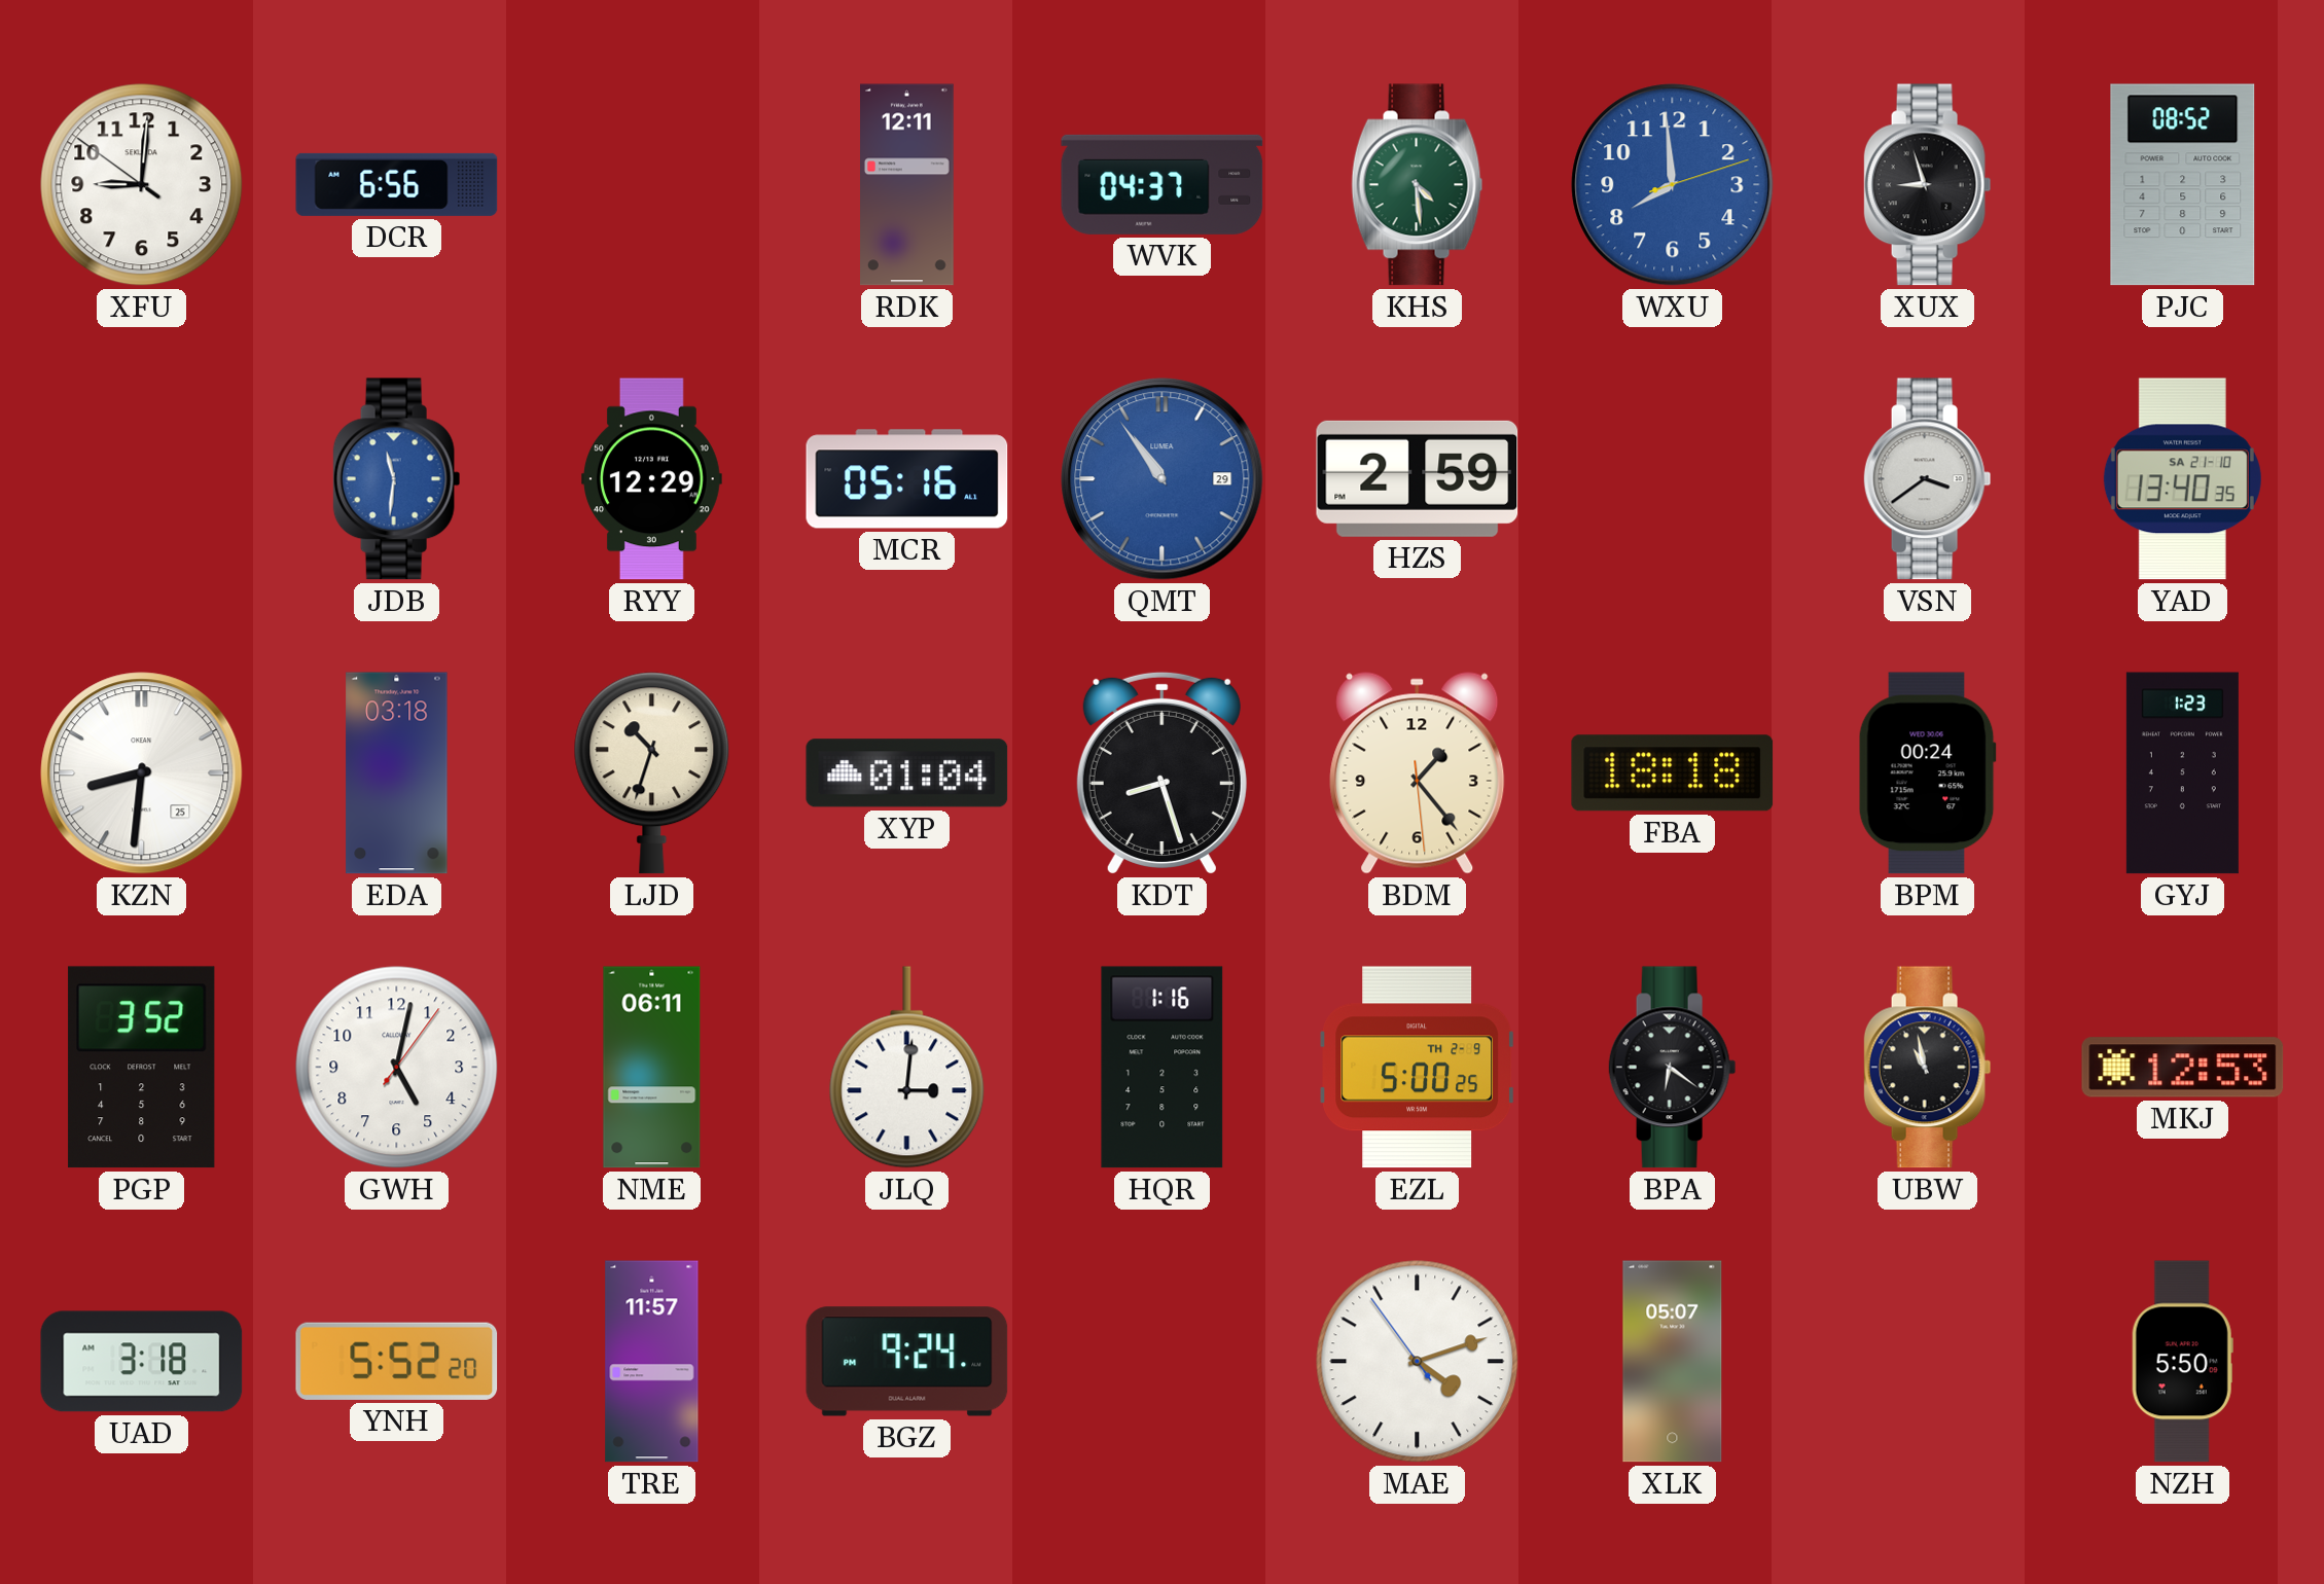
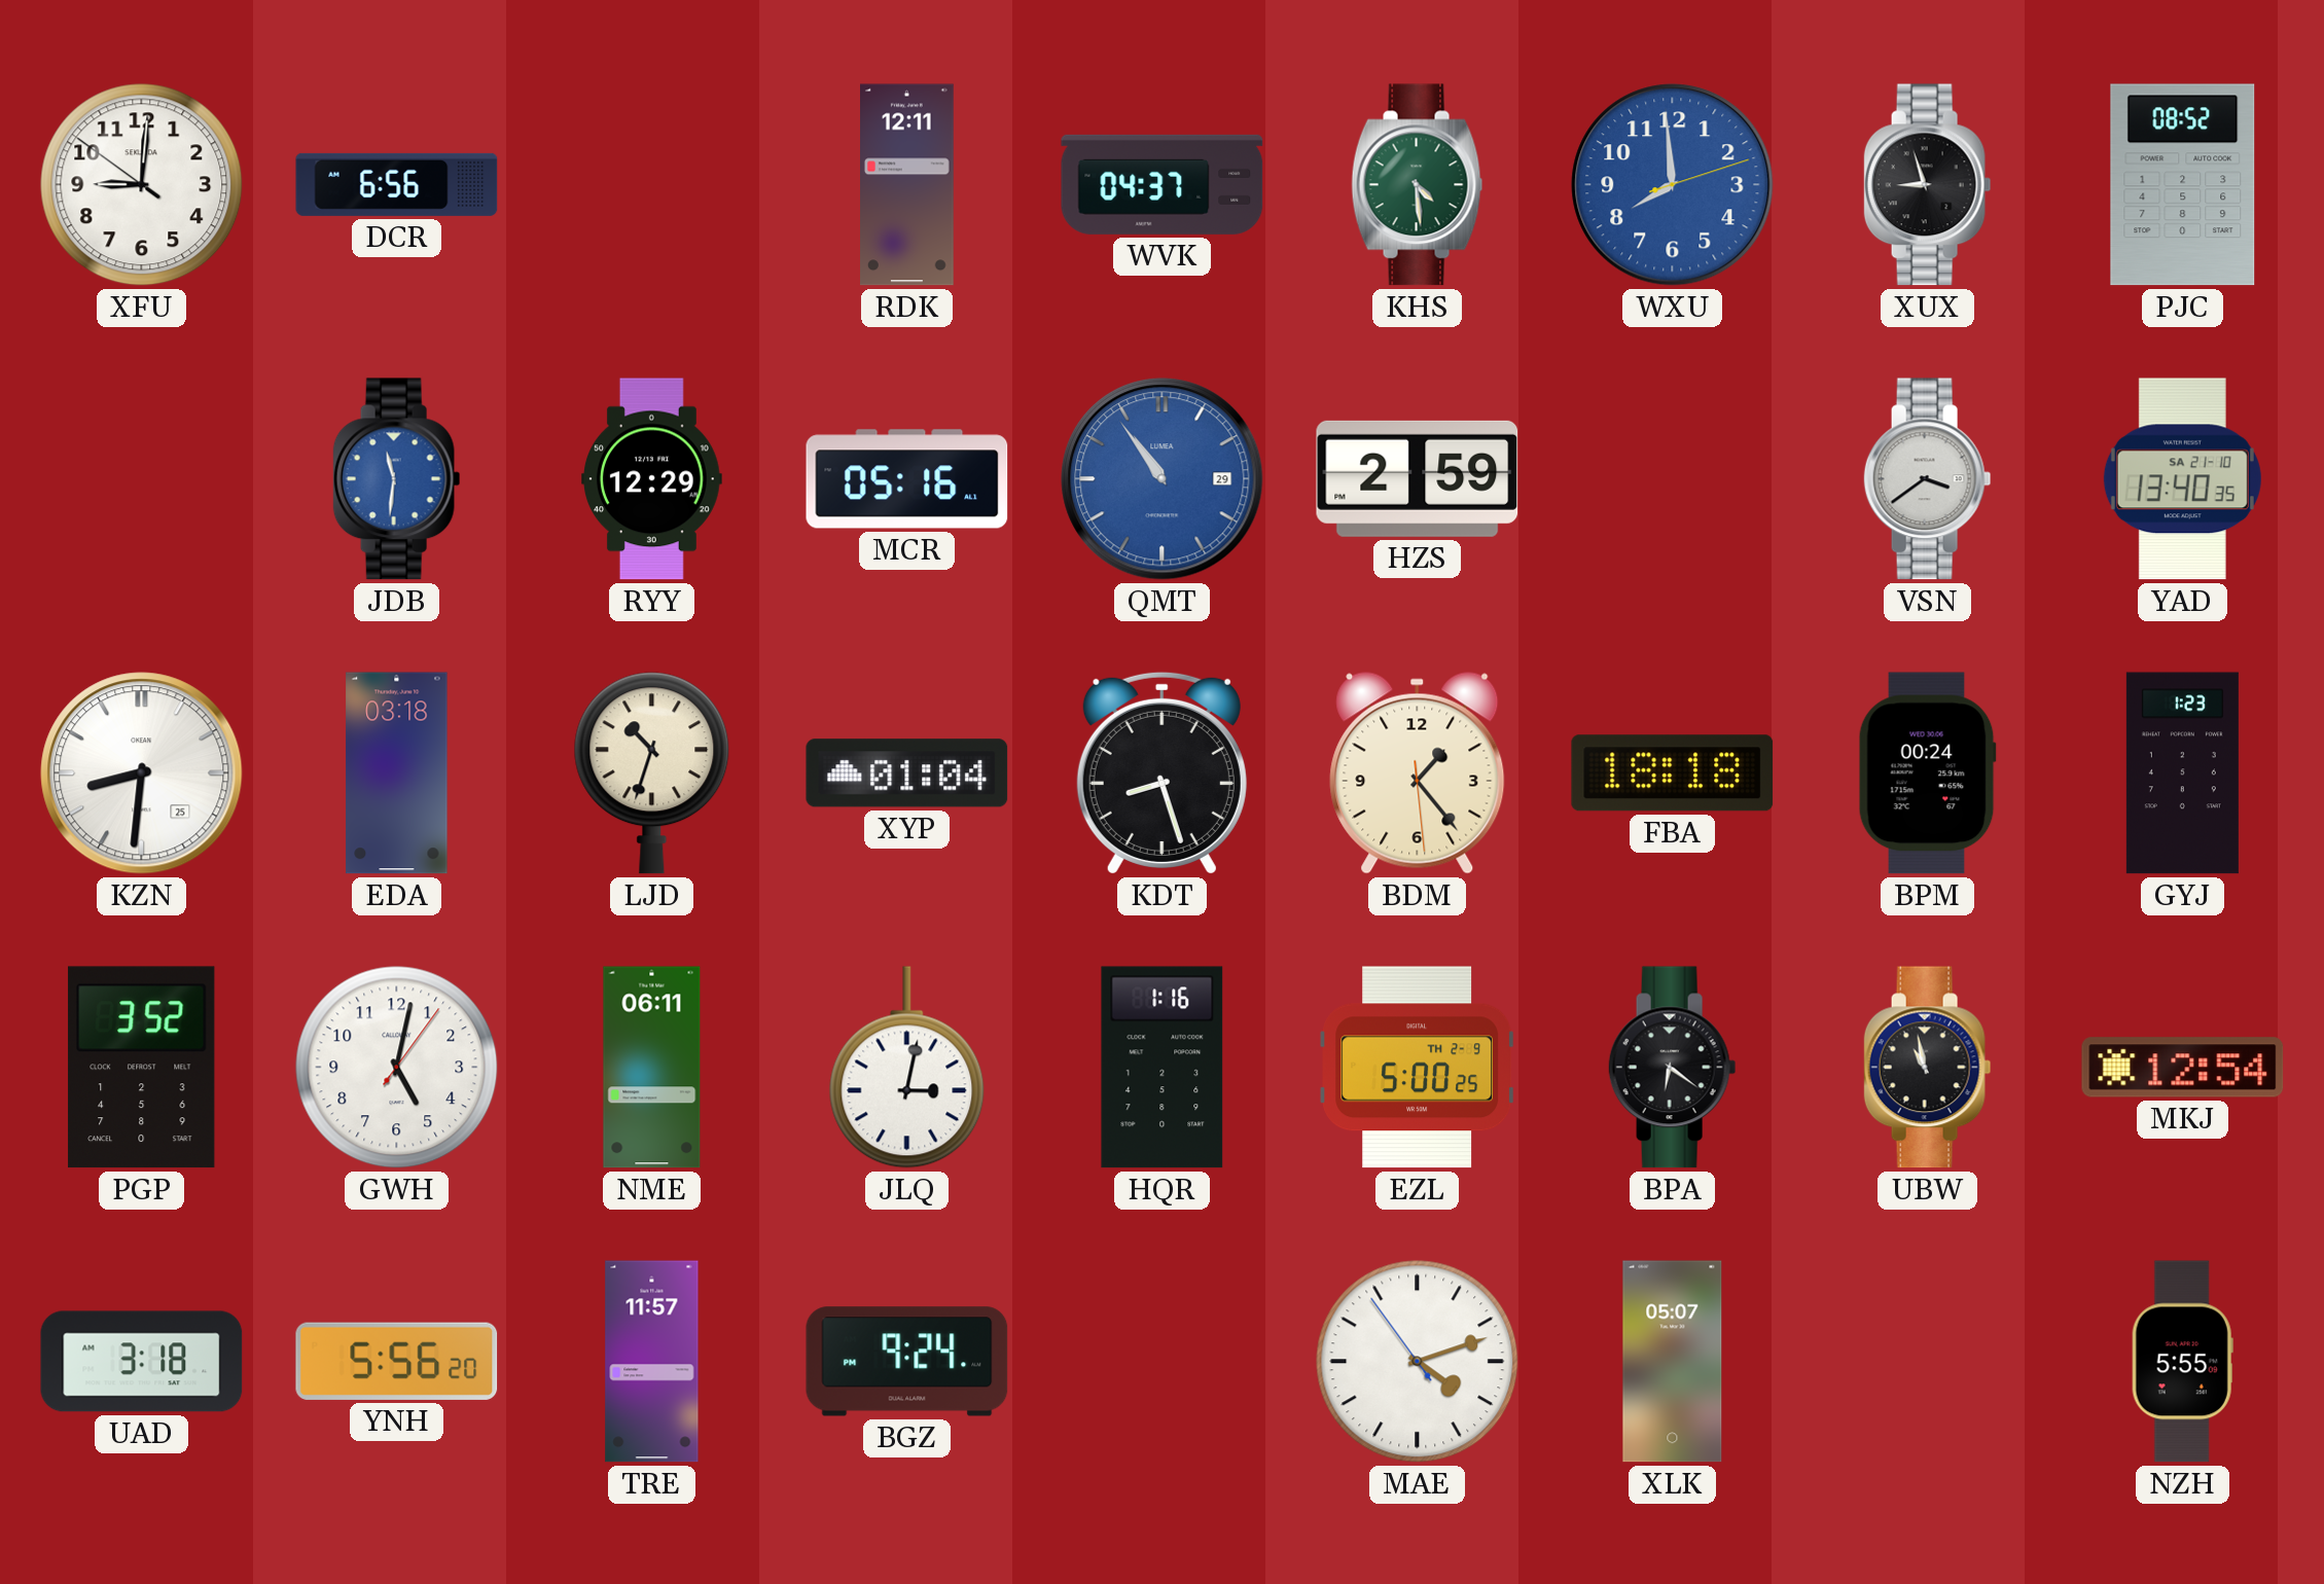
JLQ: 3:01 -> 3:02 (907, 1068)
MKJ: 12:53 -> 12:54 (2183, 1068)
YNH: 5:52 -> 5:56 (397, 1361)
NZH: 5:50 -> 5:55 (2182, 1362)
